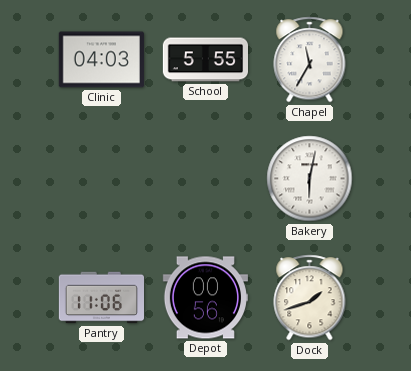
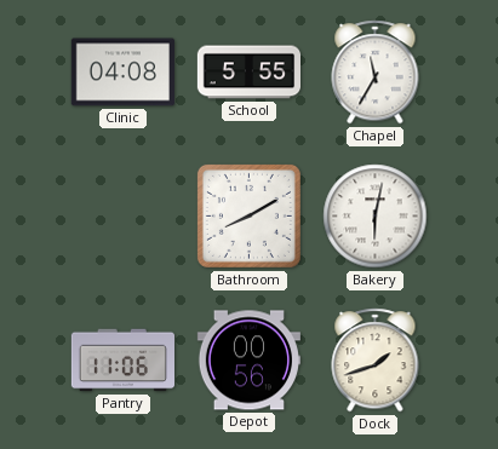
Clinic: 04:03 -> 04:08 (122, 73)
Bathroom: none -> 8:10 (248, 215)
